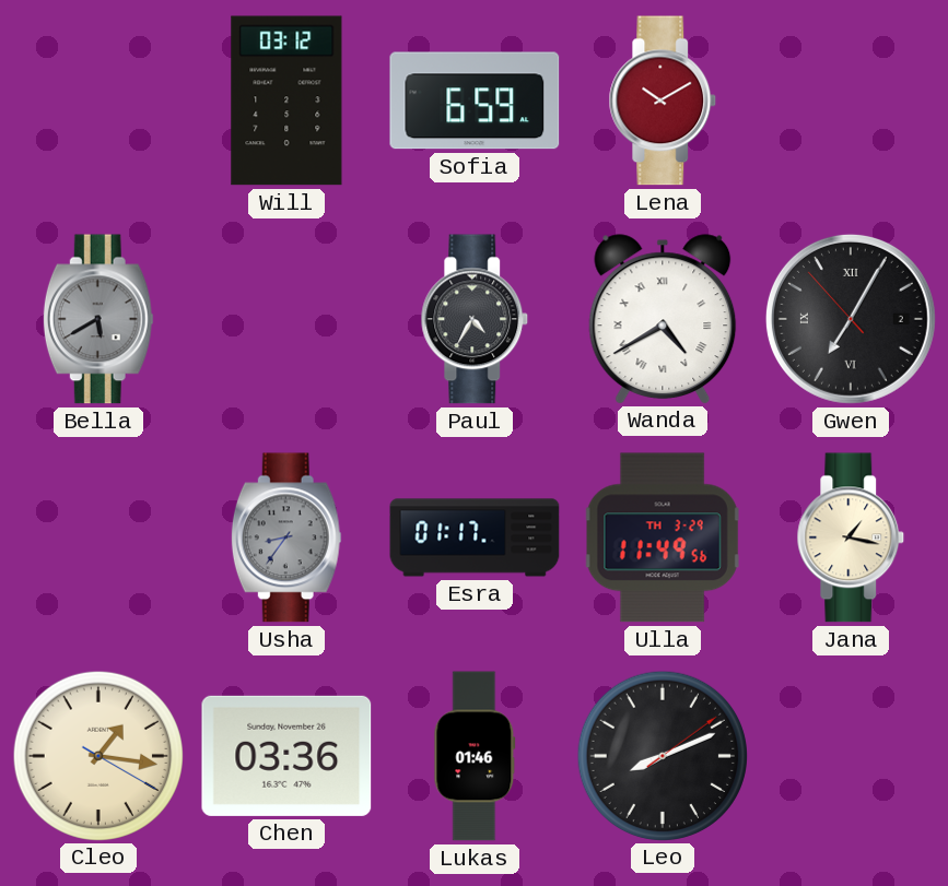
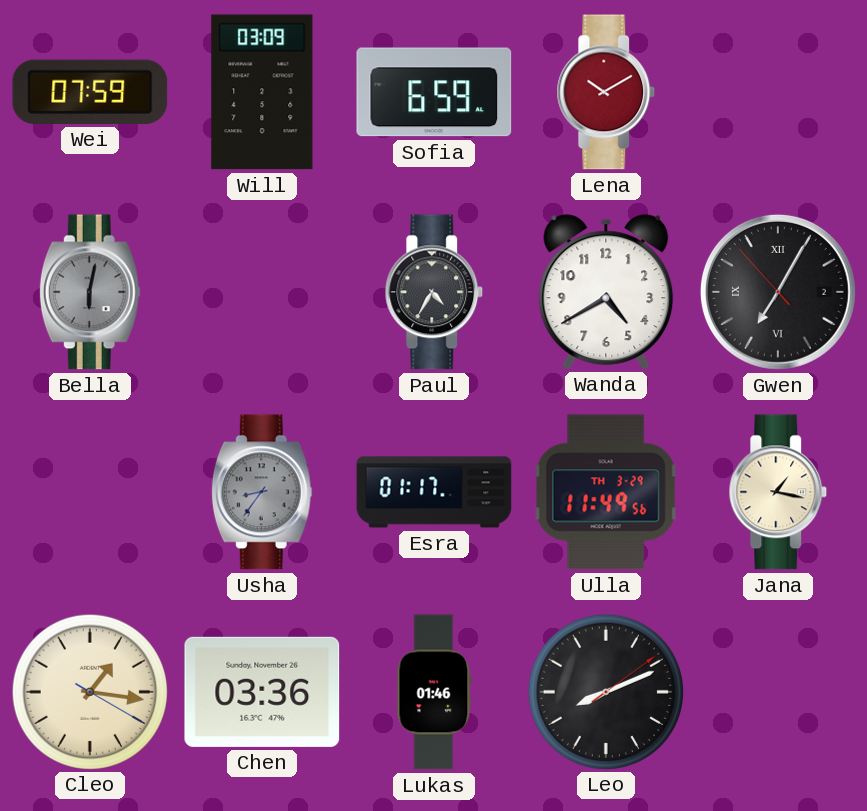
Wei: none -> 07:59 (90, 92)
Will: 03:12 -> 03:09 (262, 92)
Bella: 5:40 -> 6:02 (90, 292)
Wanda numerals: Roman -> Arabic (606, 292)
